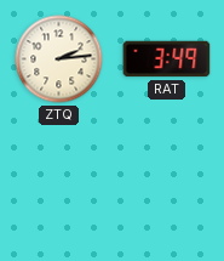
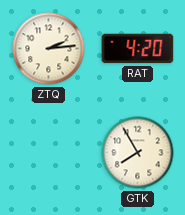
RAT: 3:49 -> 4:20 (138, 49)
GTK: none -> 7:55 (138, 153)
